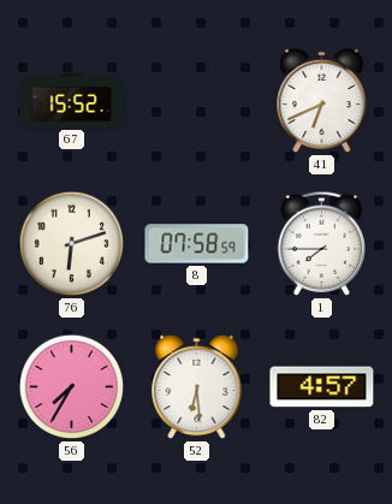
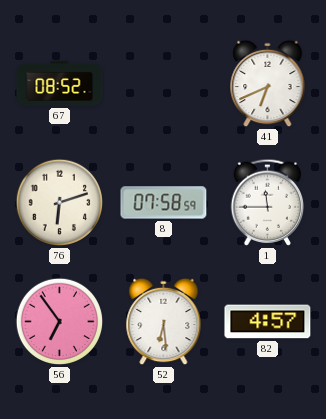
67: 15:52 -> 08:52 (60, 83)
1: 7:45 -> 11:45 (268, 202)
56: 7:35 -> 6:54 (60, 322)
